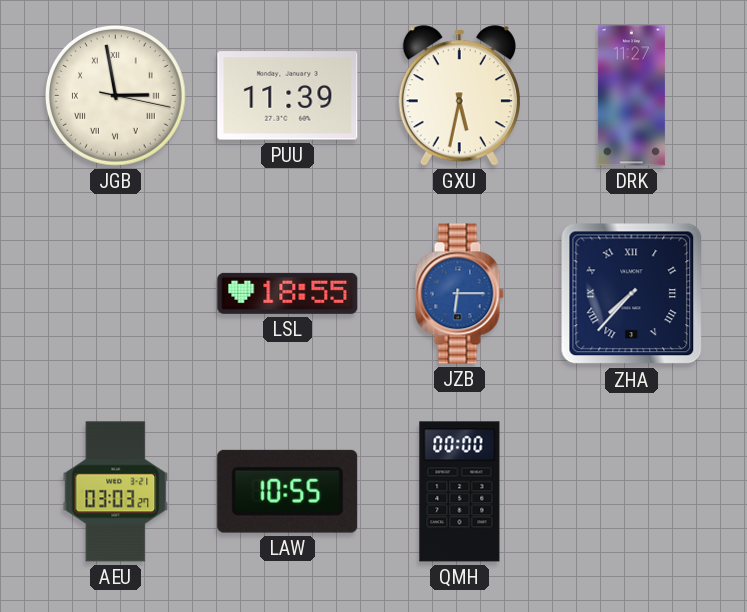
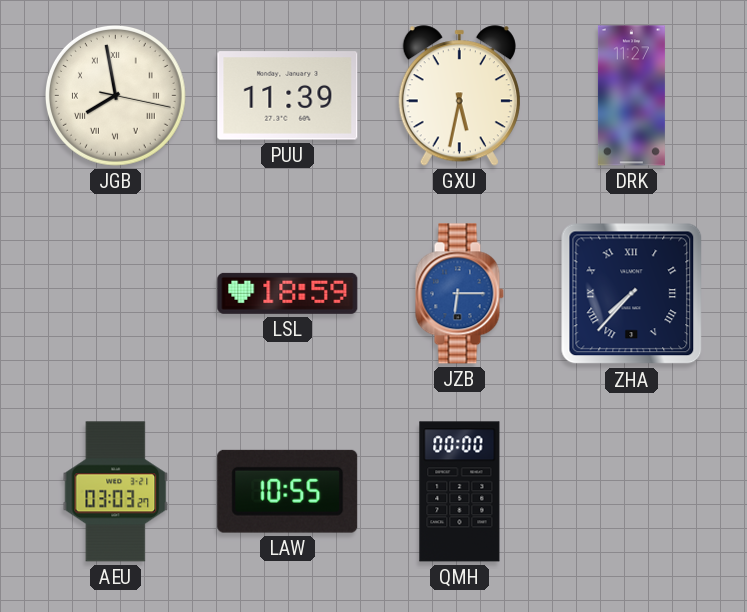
JGB: 2:58 -> 7:58 (116, 96)
LSL: 18:55 -> 18:59 (288, 293)
